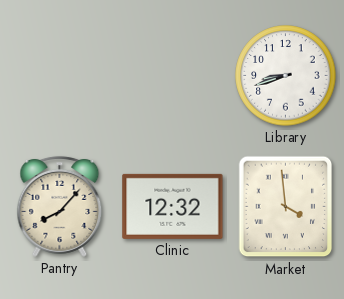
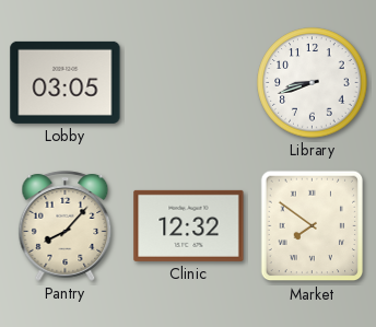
Lobby: none -> 03:05 (66, 82)
Market: 3:59 -> 7:51 (313, 226)
